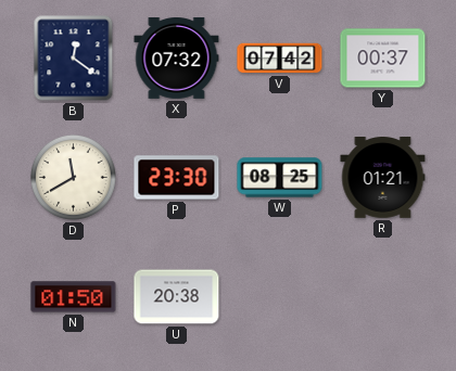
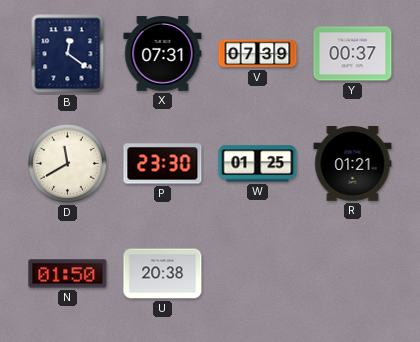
X: 07:32 -> 07:31 (163, 54)
V: 07:42 -> 07:39 (258, 54)
W: 08:25 -> 01:25 (258, 164)
